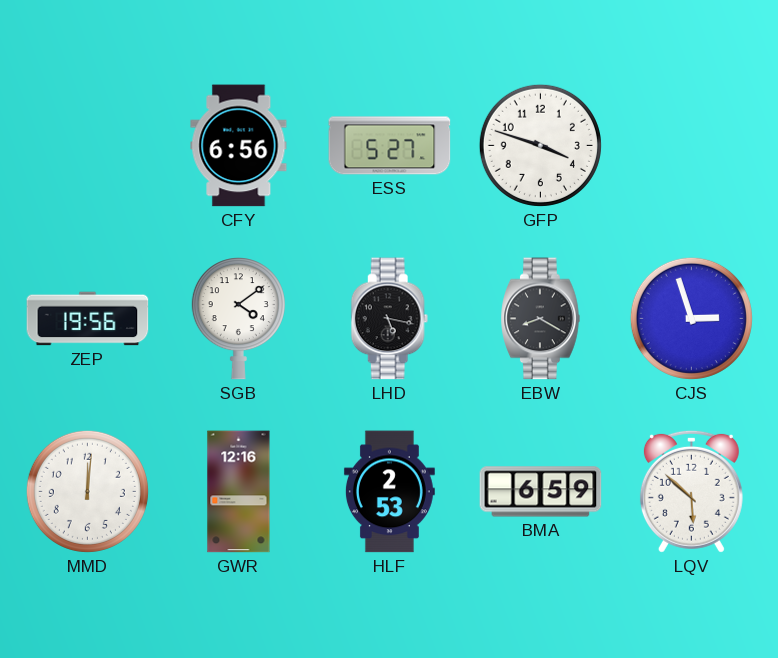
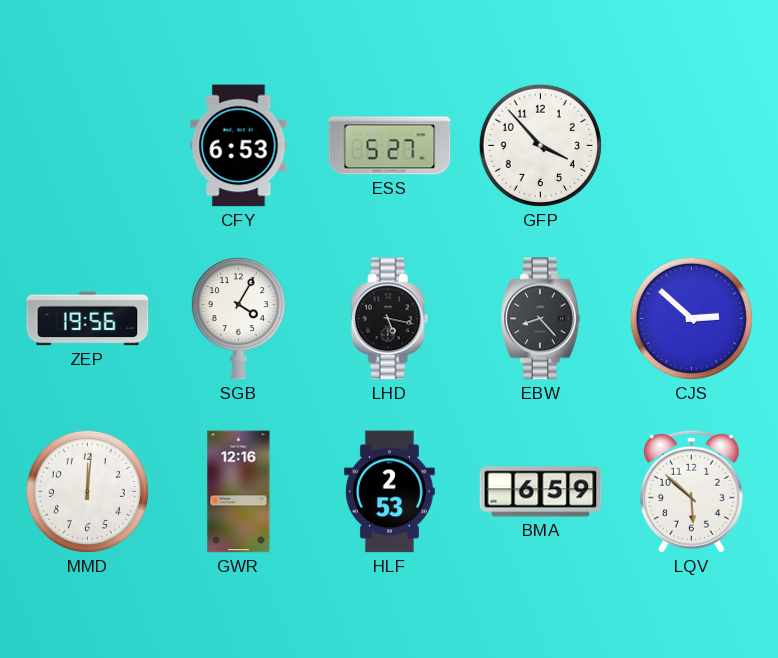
CFY: 6:56 -> 6:53 (239, 146)
GFP: 3:48 -> 3:53 (540, 145)
SGB: 4:09 -> 4:05 (238, 319)
EBW: 8:20 -> 8:23 (541, 319)
CJS: 2:57 -> 2:52 (691, 318)
